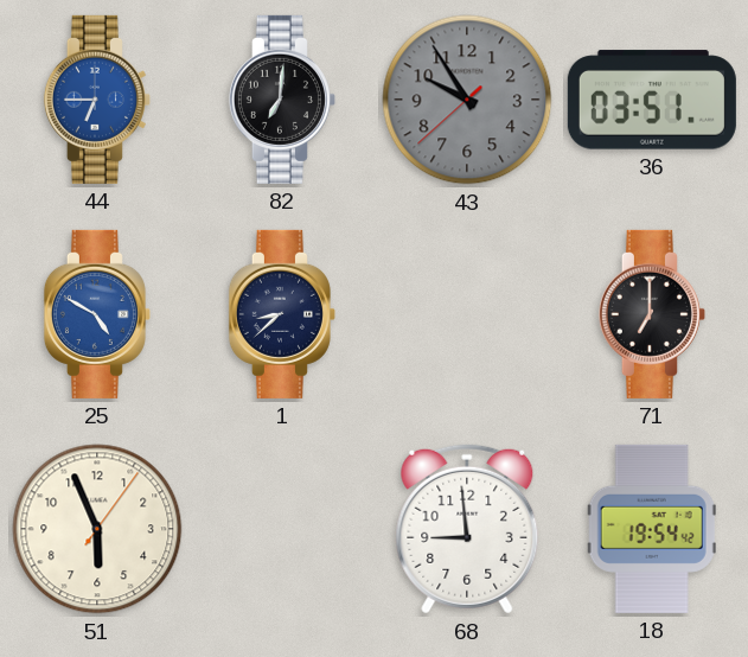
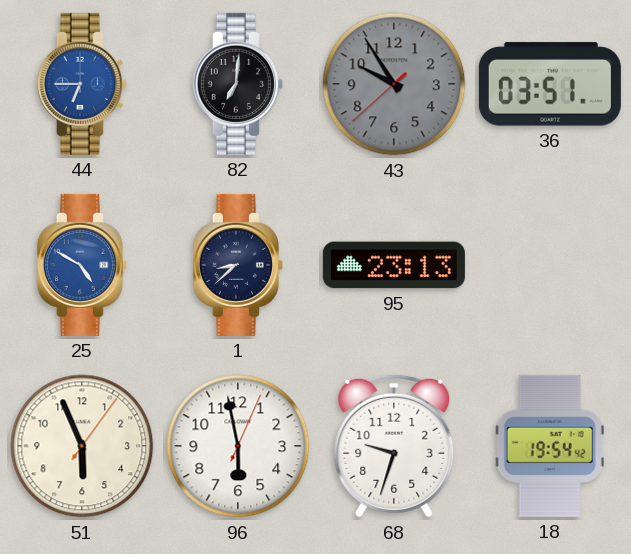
95: none -> 23:13 (394, 265)
71: 7:00 -> none (652, 314)
96: none -> 5:58 (238, 446)
68: 8:59 -> 9:33 (394, 446)
